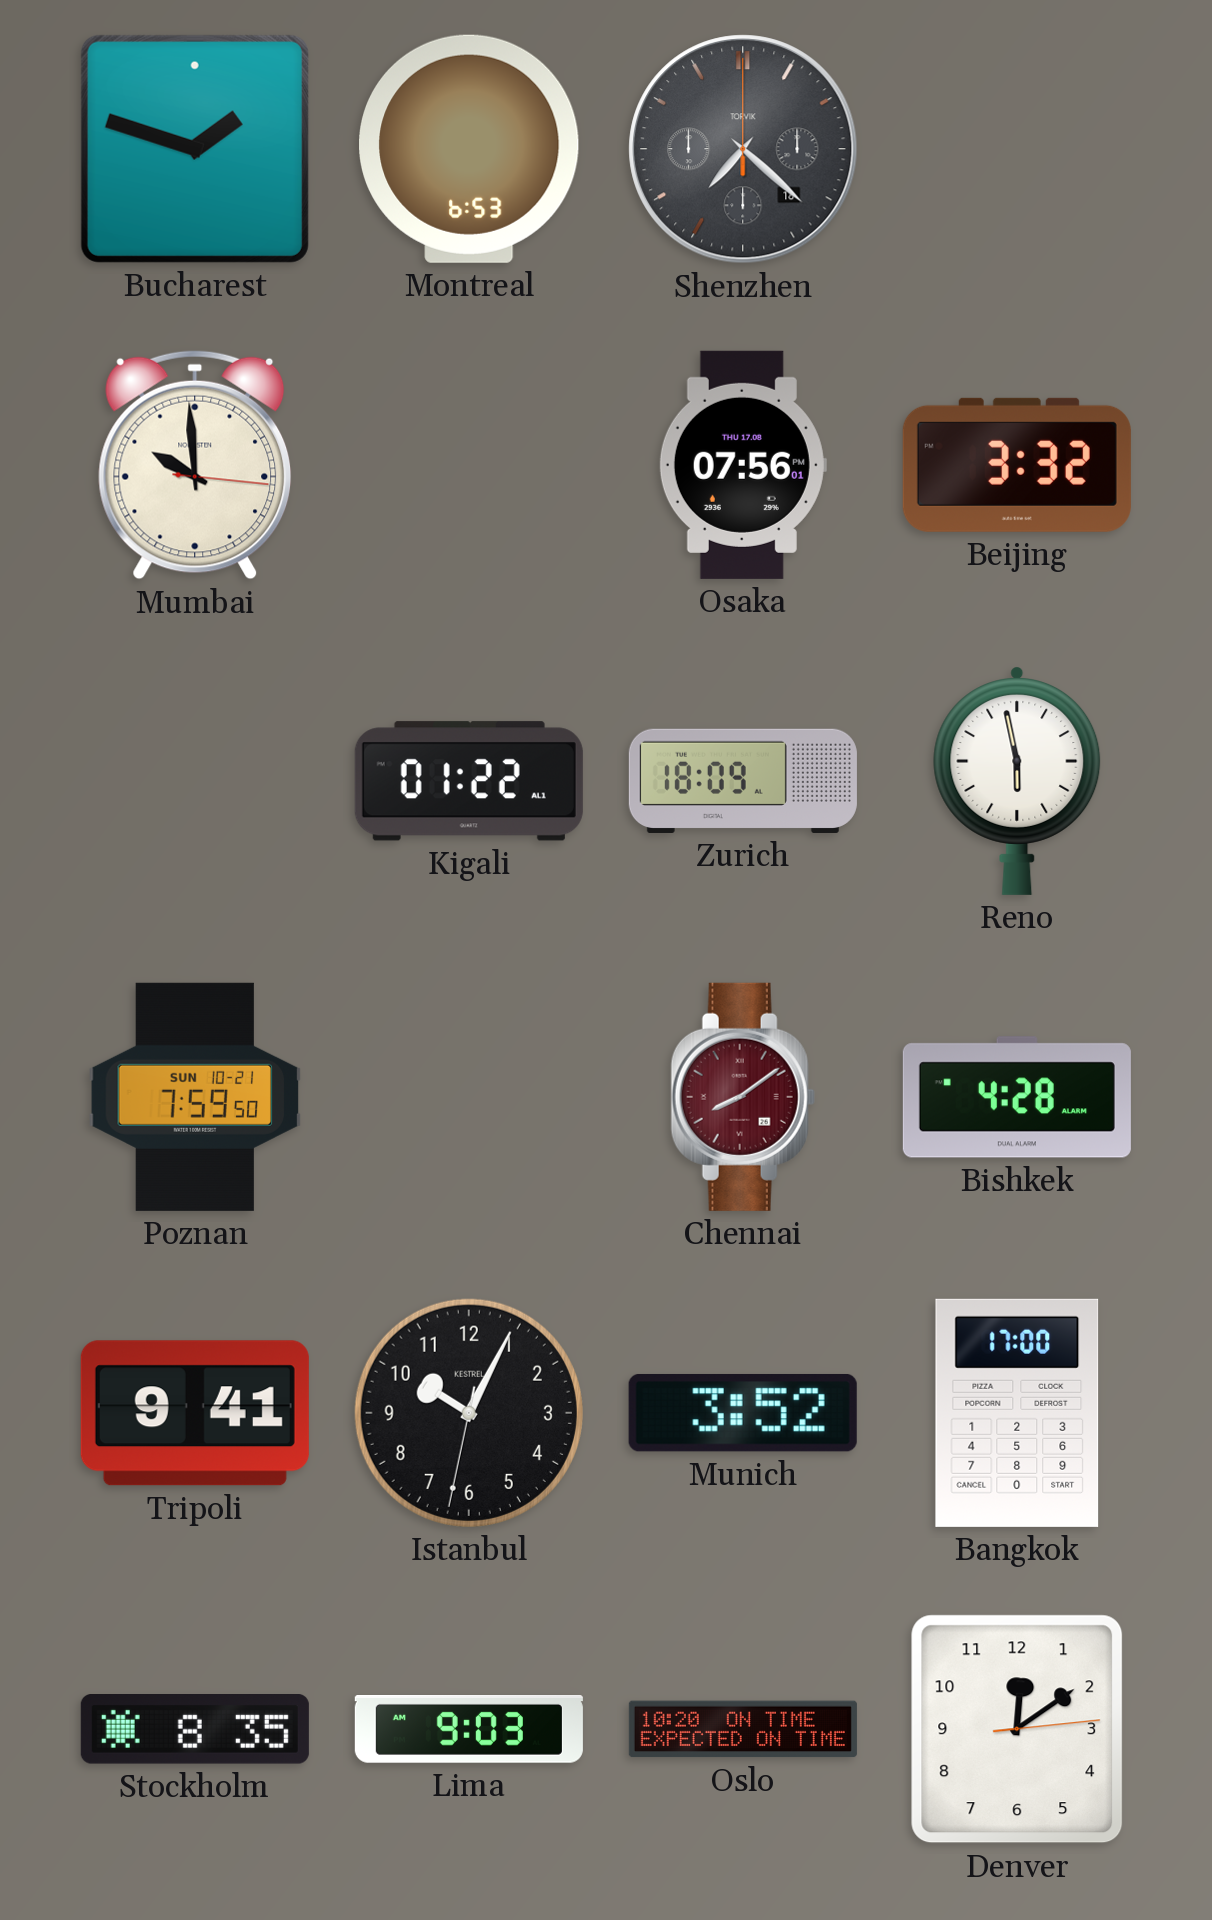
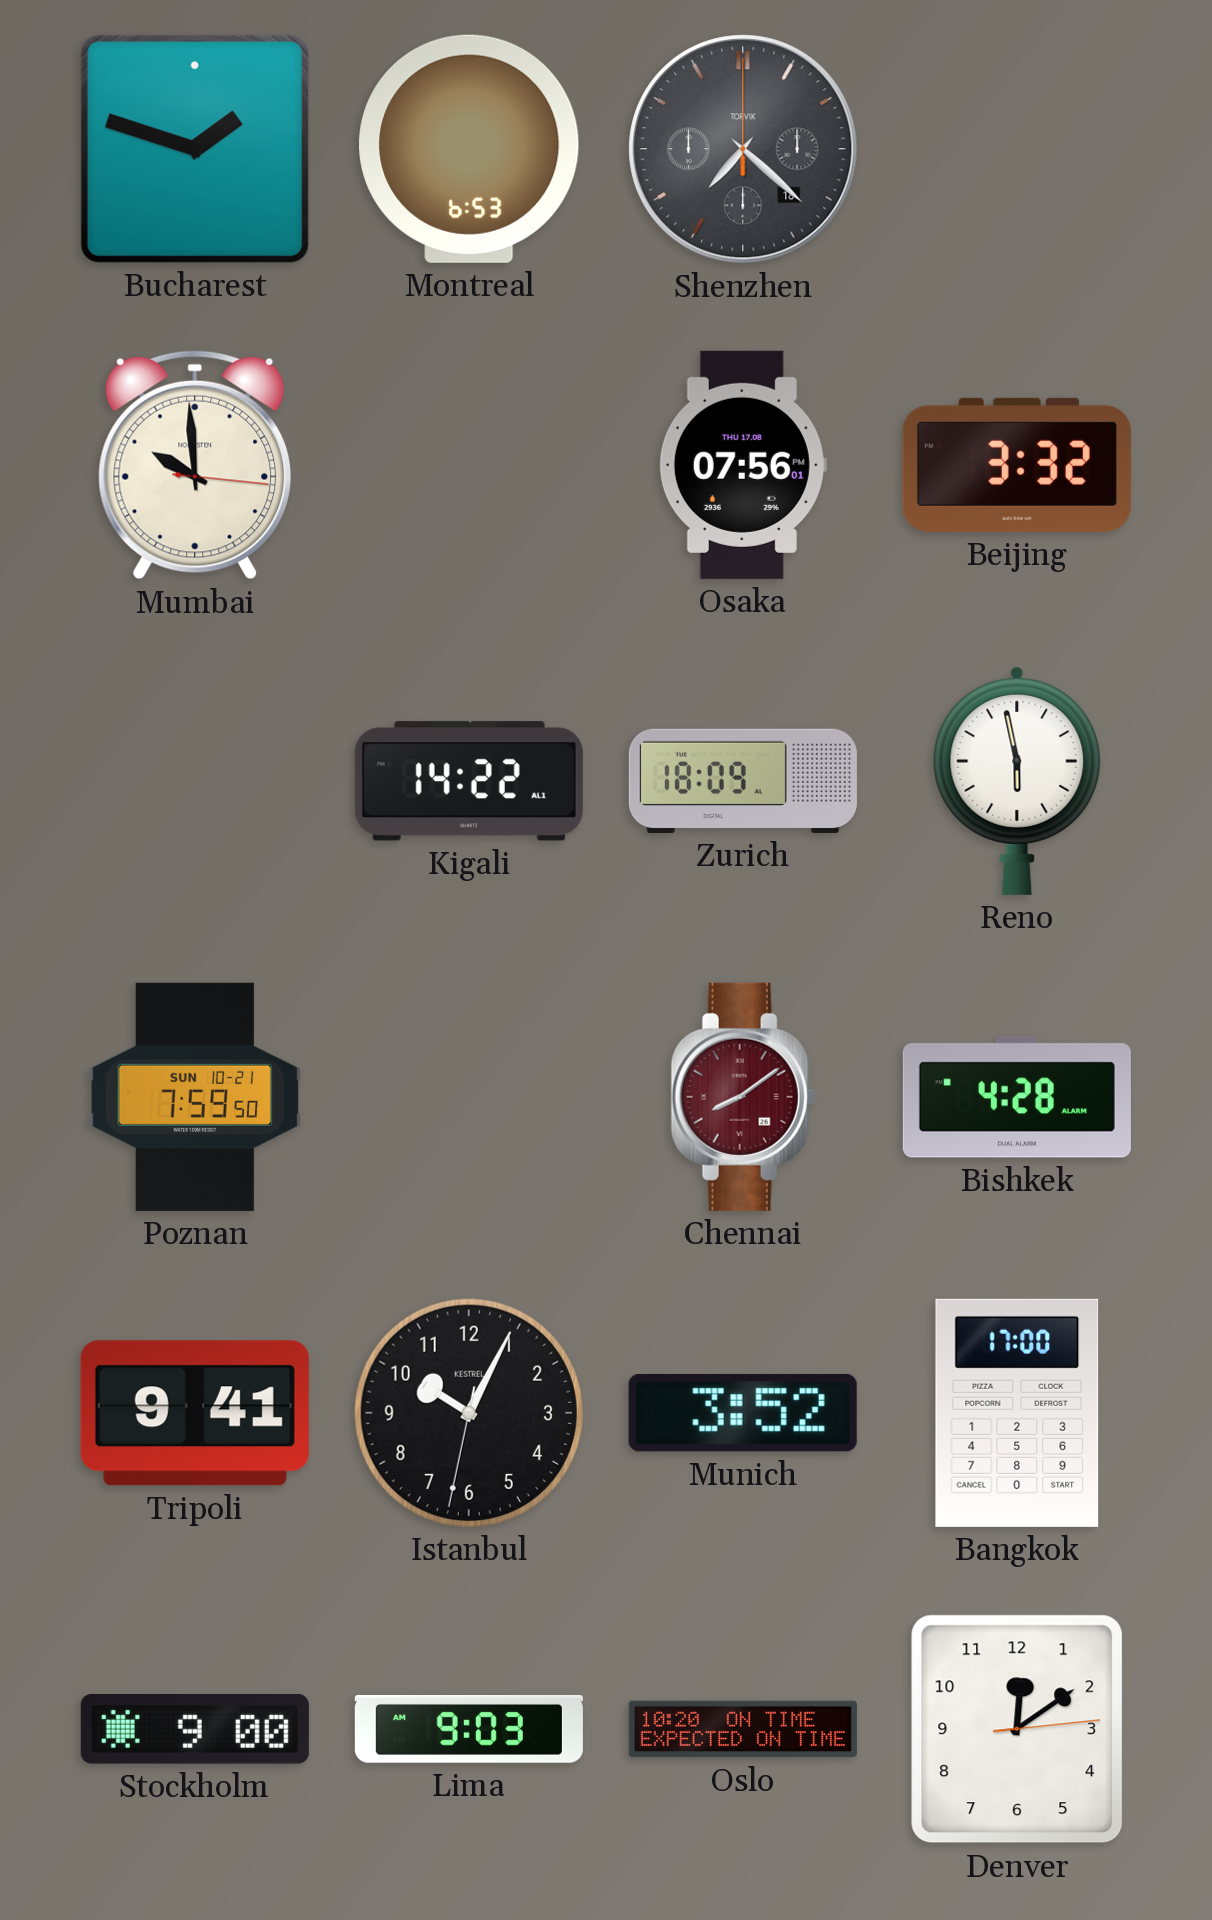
Kigali: 01:22 -> 14:22 (469, 781)
Stockholm: 8:35 -> 9:00 (195, 1730)
